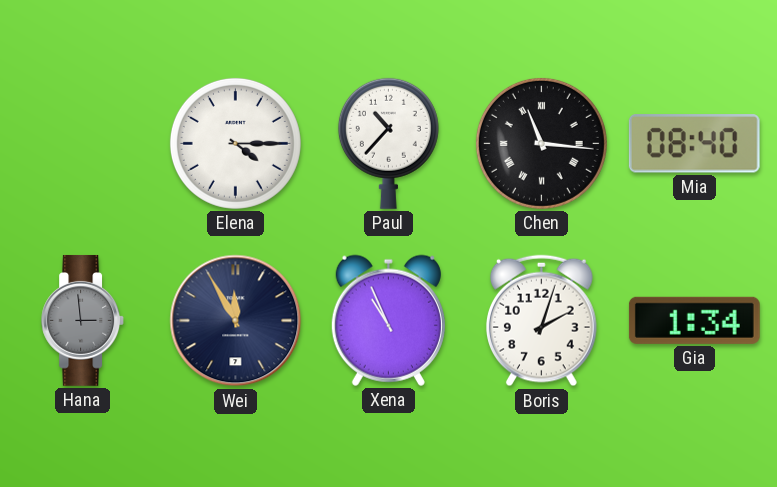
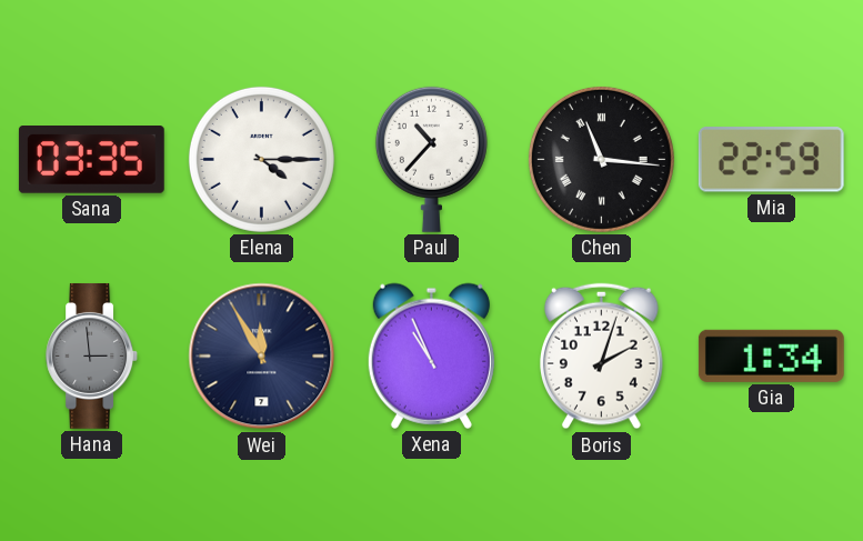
Sana: none -> 03:35 (91, 160)
Mia: 08:40 -> 22:59 (771, 160)
